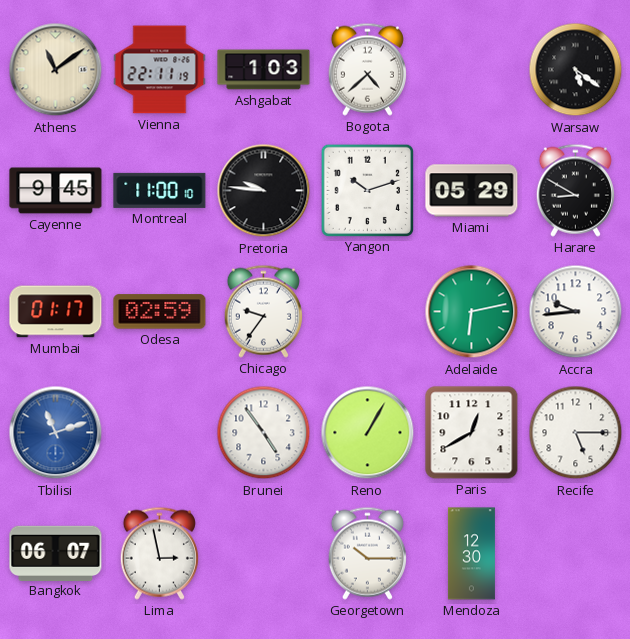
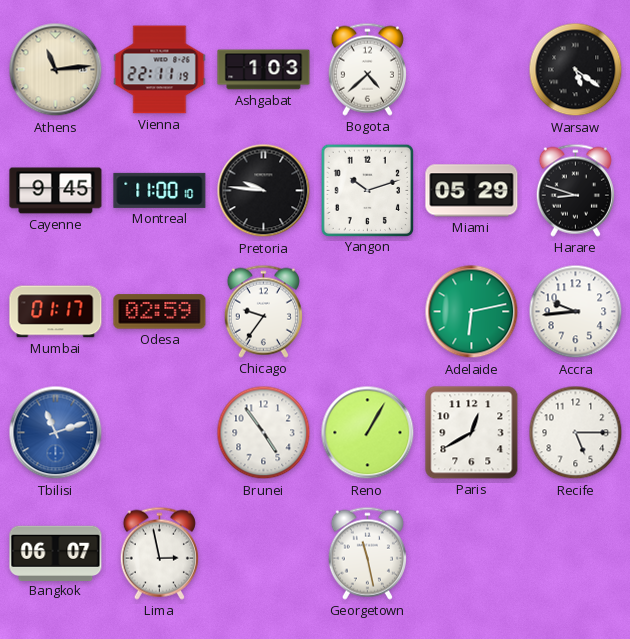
Athens: 11:09 -> 11:14 (56, 70)
Harare: 8:50 -> 8:48 (575, 190)
Georgetown: 10:15 -> 11:28 (367, 553)
Mendoza: 12:30 -> none (471, 554)
